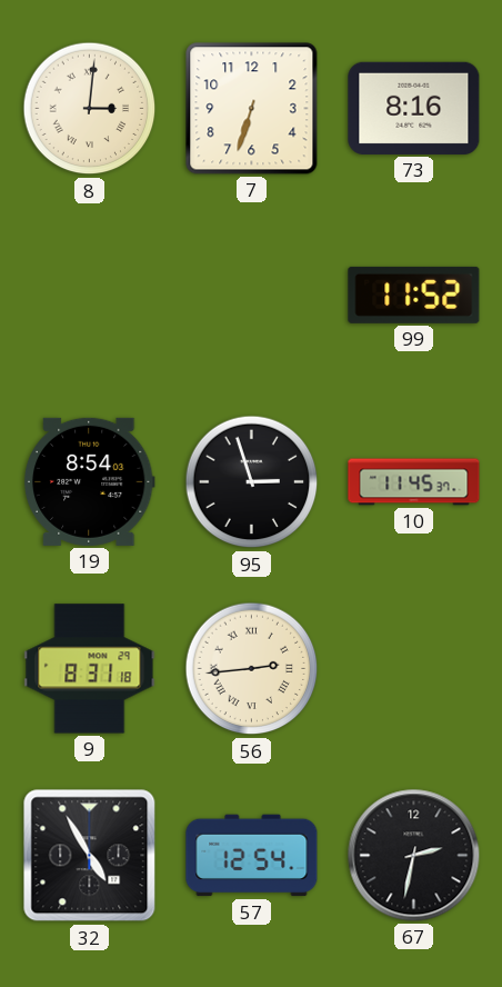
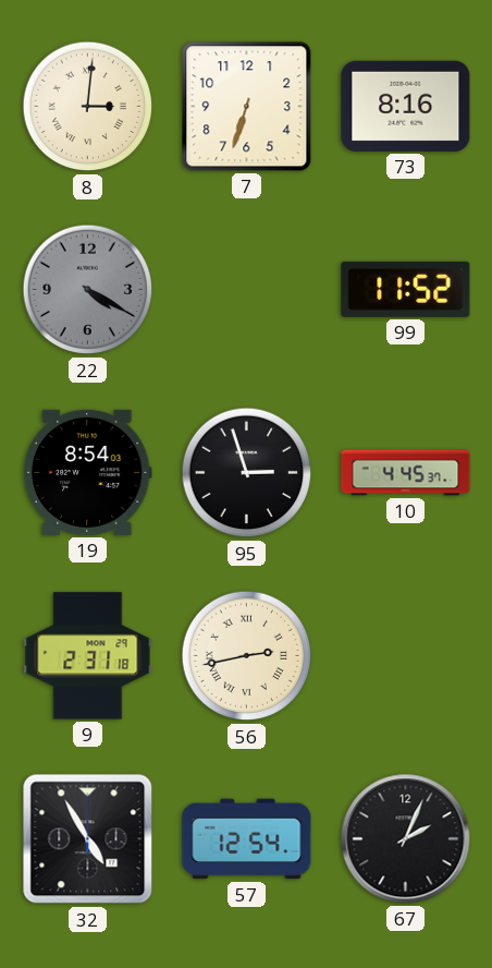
22: none -> 4:20 (88, 290)
10: 11:45 -> 4:45 (406, 473)
9: 8:31 -> 2:31 (88, 656)
56: 2:44 -> 2:43 (247, 656)
67: 2:32 -> 2:04 (406, 839)
